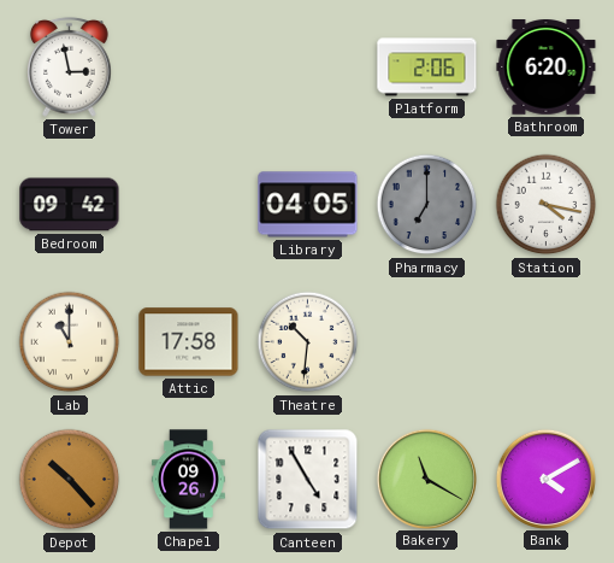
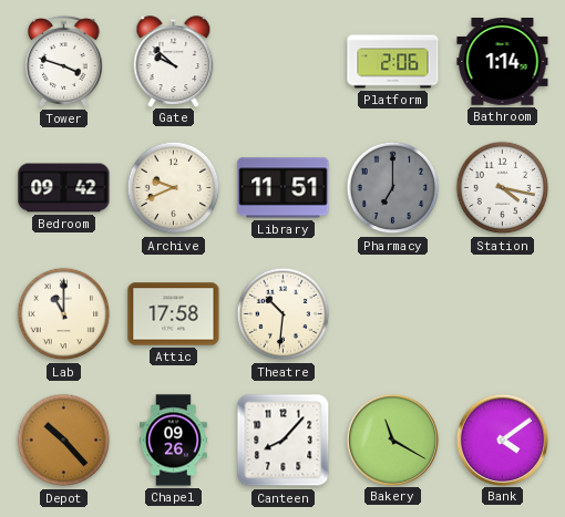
Tower: 2:58 -> 3:48 (64, 61)
Gate: none -> 9:52 (174, 61)
Bathroom: 6:20 -> 1:14 (503, 62)
Archive: none -> 9:41 (174, 188)
Library: 04:05 -> 11:51 (284, 188)
Canteen: 4:55 -> 8:07 (284, 441)
Bank: 4:10 -> 4:09 (502, 440)
